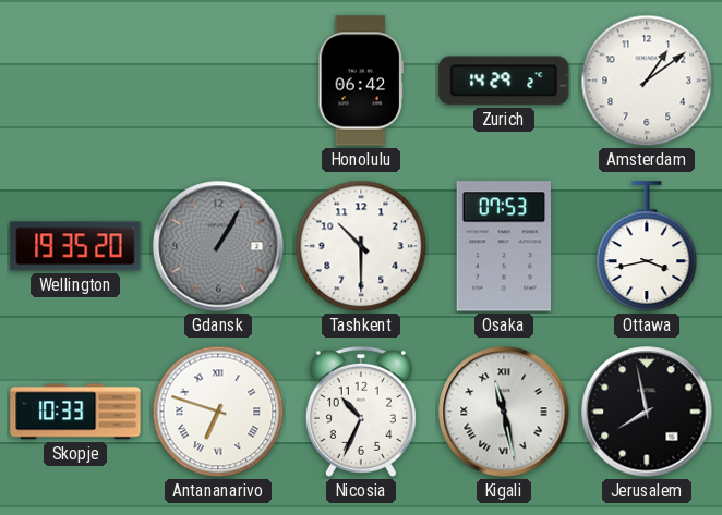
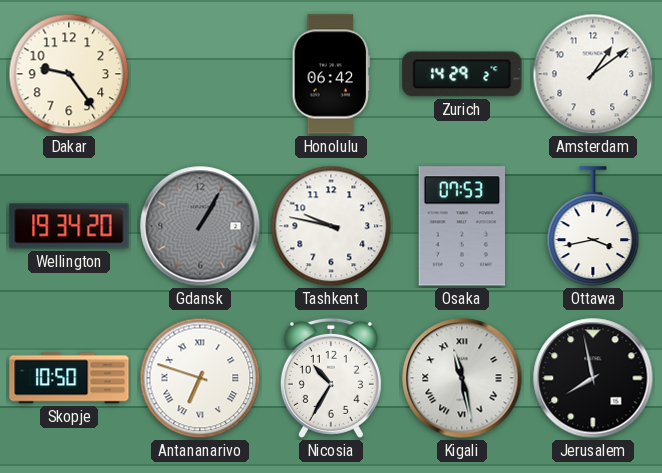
Dakar: none -> 9:24 (69, 74)
Wellington: 19:35 -> 19:34 (69, 226)
Tashkent: 10:30 -> 9:47 (331, 226)
Skopje: 10:33 -> 10:50 (69, 378)
Nicosia: 10:34 -> 10:35 (331, 378)
